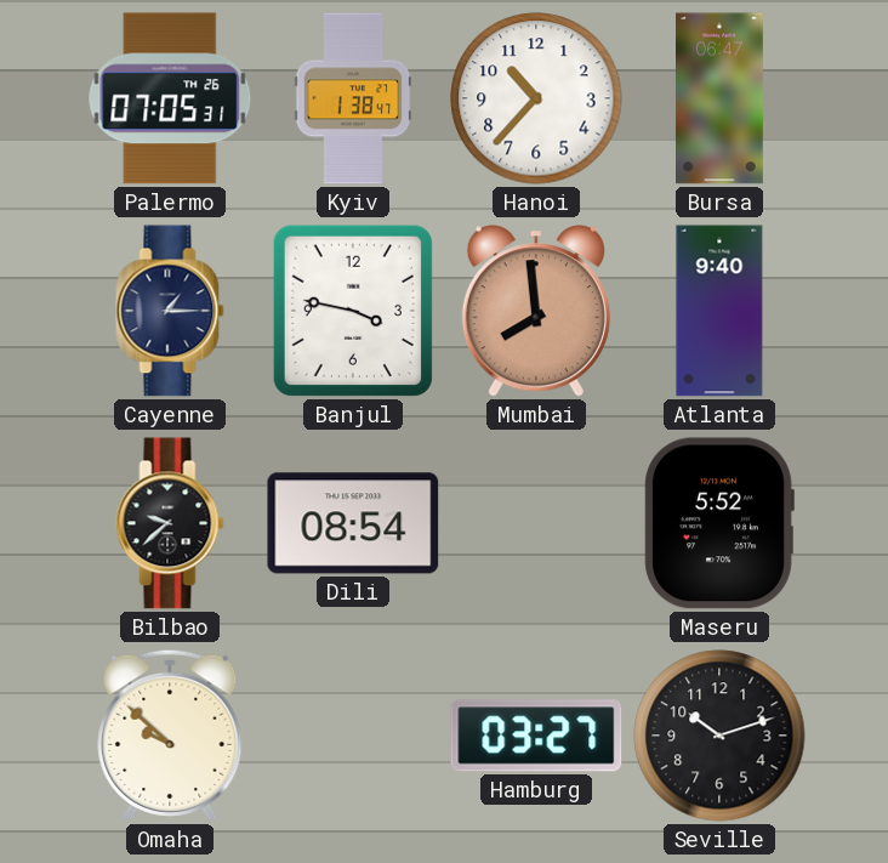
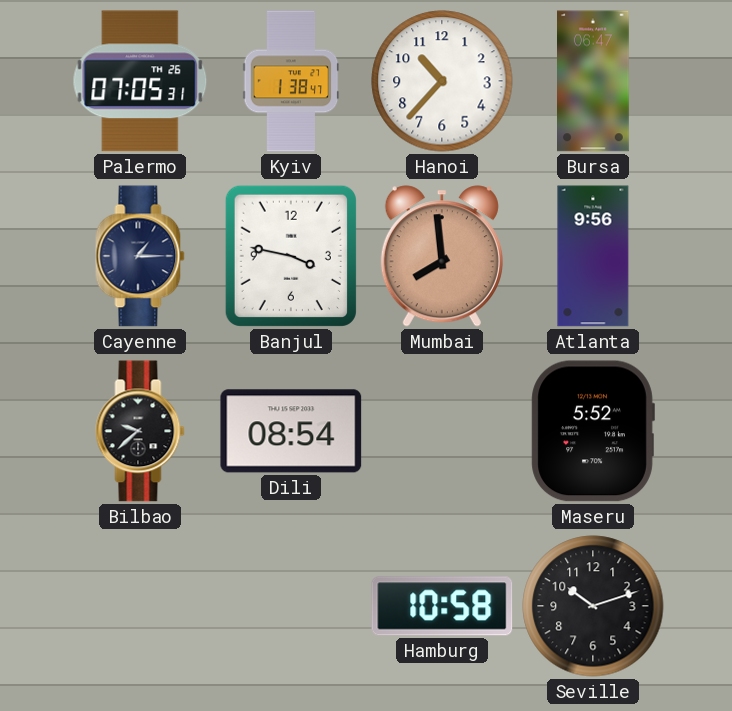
Atlanta: 9:40 -> 9:56 (593, 256)
Omaha: 9:52 -> none (170, 736)
Hamburg: 03:27 -> 10:58 (442, 606)
